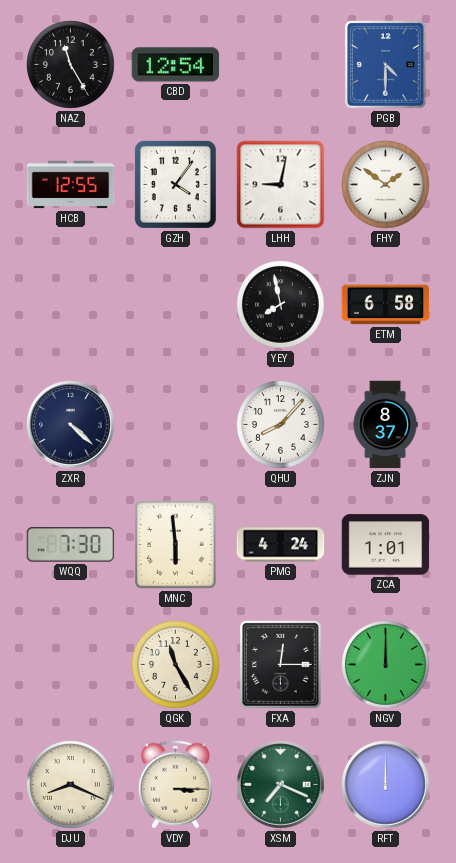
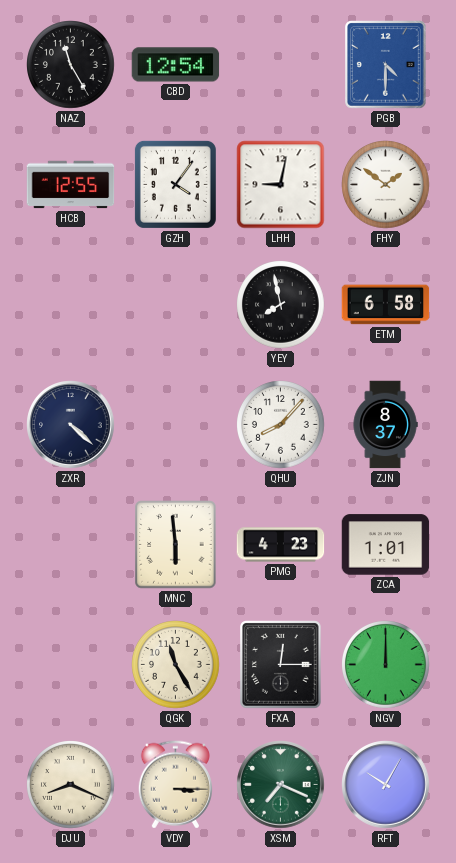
WQQ: 7:30 -> none (71, 545)
PMG: 4:24 -> 4:23 (281, 545)
RFT: 12:00 -> 10:05 (386, 785)
